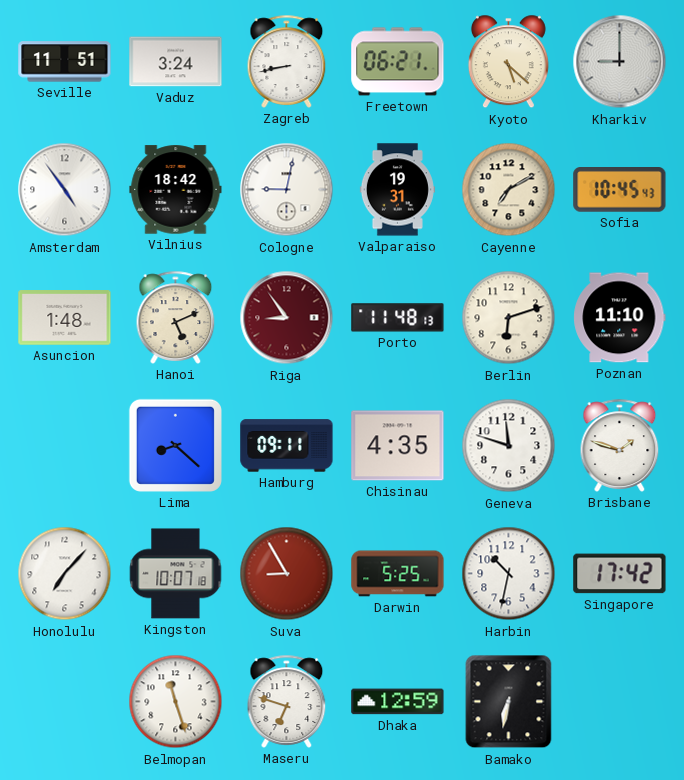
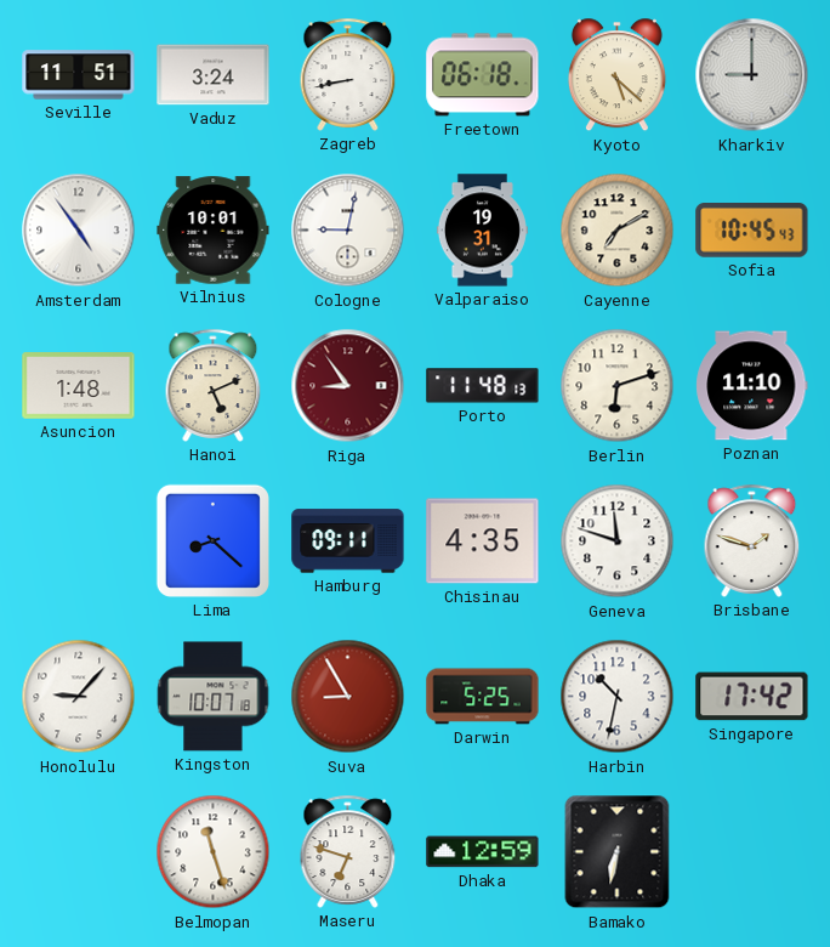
Freetown: 06:21 -> 06:18 (483, 75)
Vilnius: 18:42 -> 10:01 (214, 231)
Honolulu: 7:07 -> 9:07 (79, 697)
